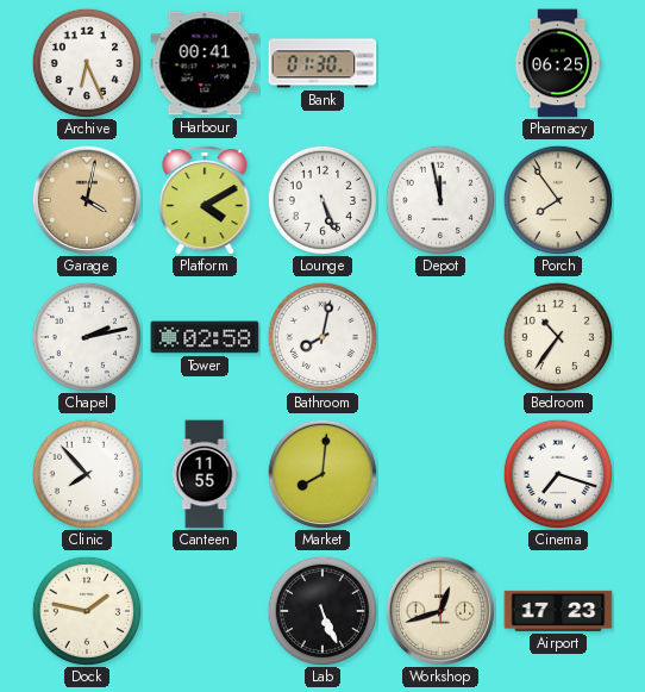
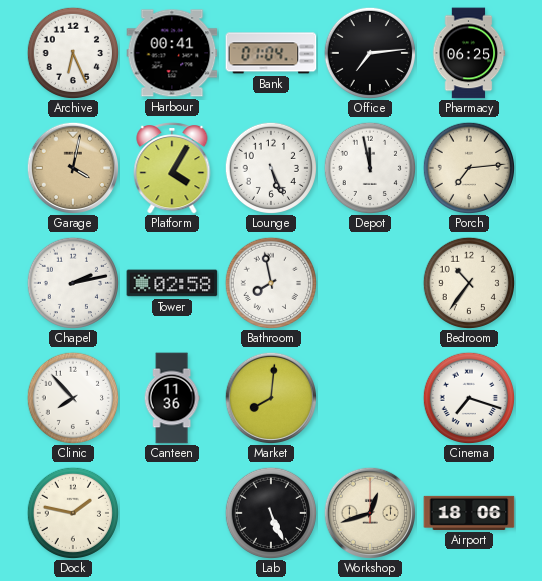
Bank: 01:30 -> 01:04 (271, 53)
Office: none -> 7:14 (369, 52)
Platform: 4:10 -> 4:05 (172, 169)
Porch: 7:54 -> 7:14 (468, 167)
Bathroom: 8:02 -> 7:58 (270, 282)
Canteen: 11:55 -> 11:36 (172, 398)
Airport: 17:23 -> 18:06 (469, 513)
